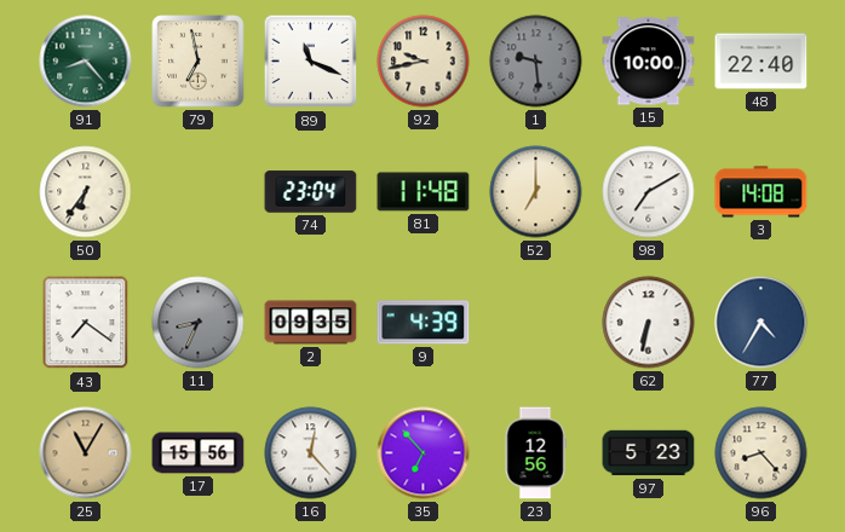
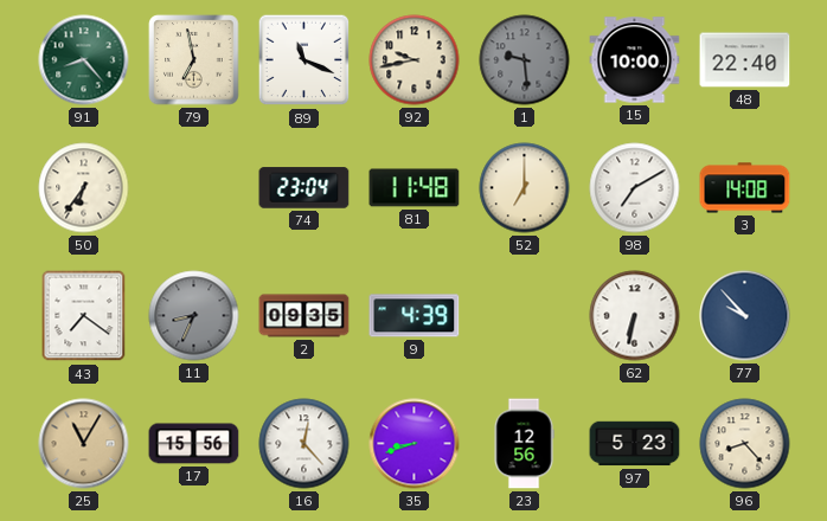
77: 4:35 -> 9:53 (745, 316)
35: 6:53 -> 8:42 (415, 444)
